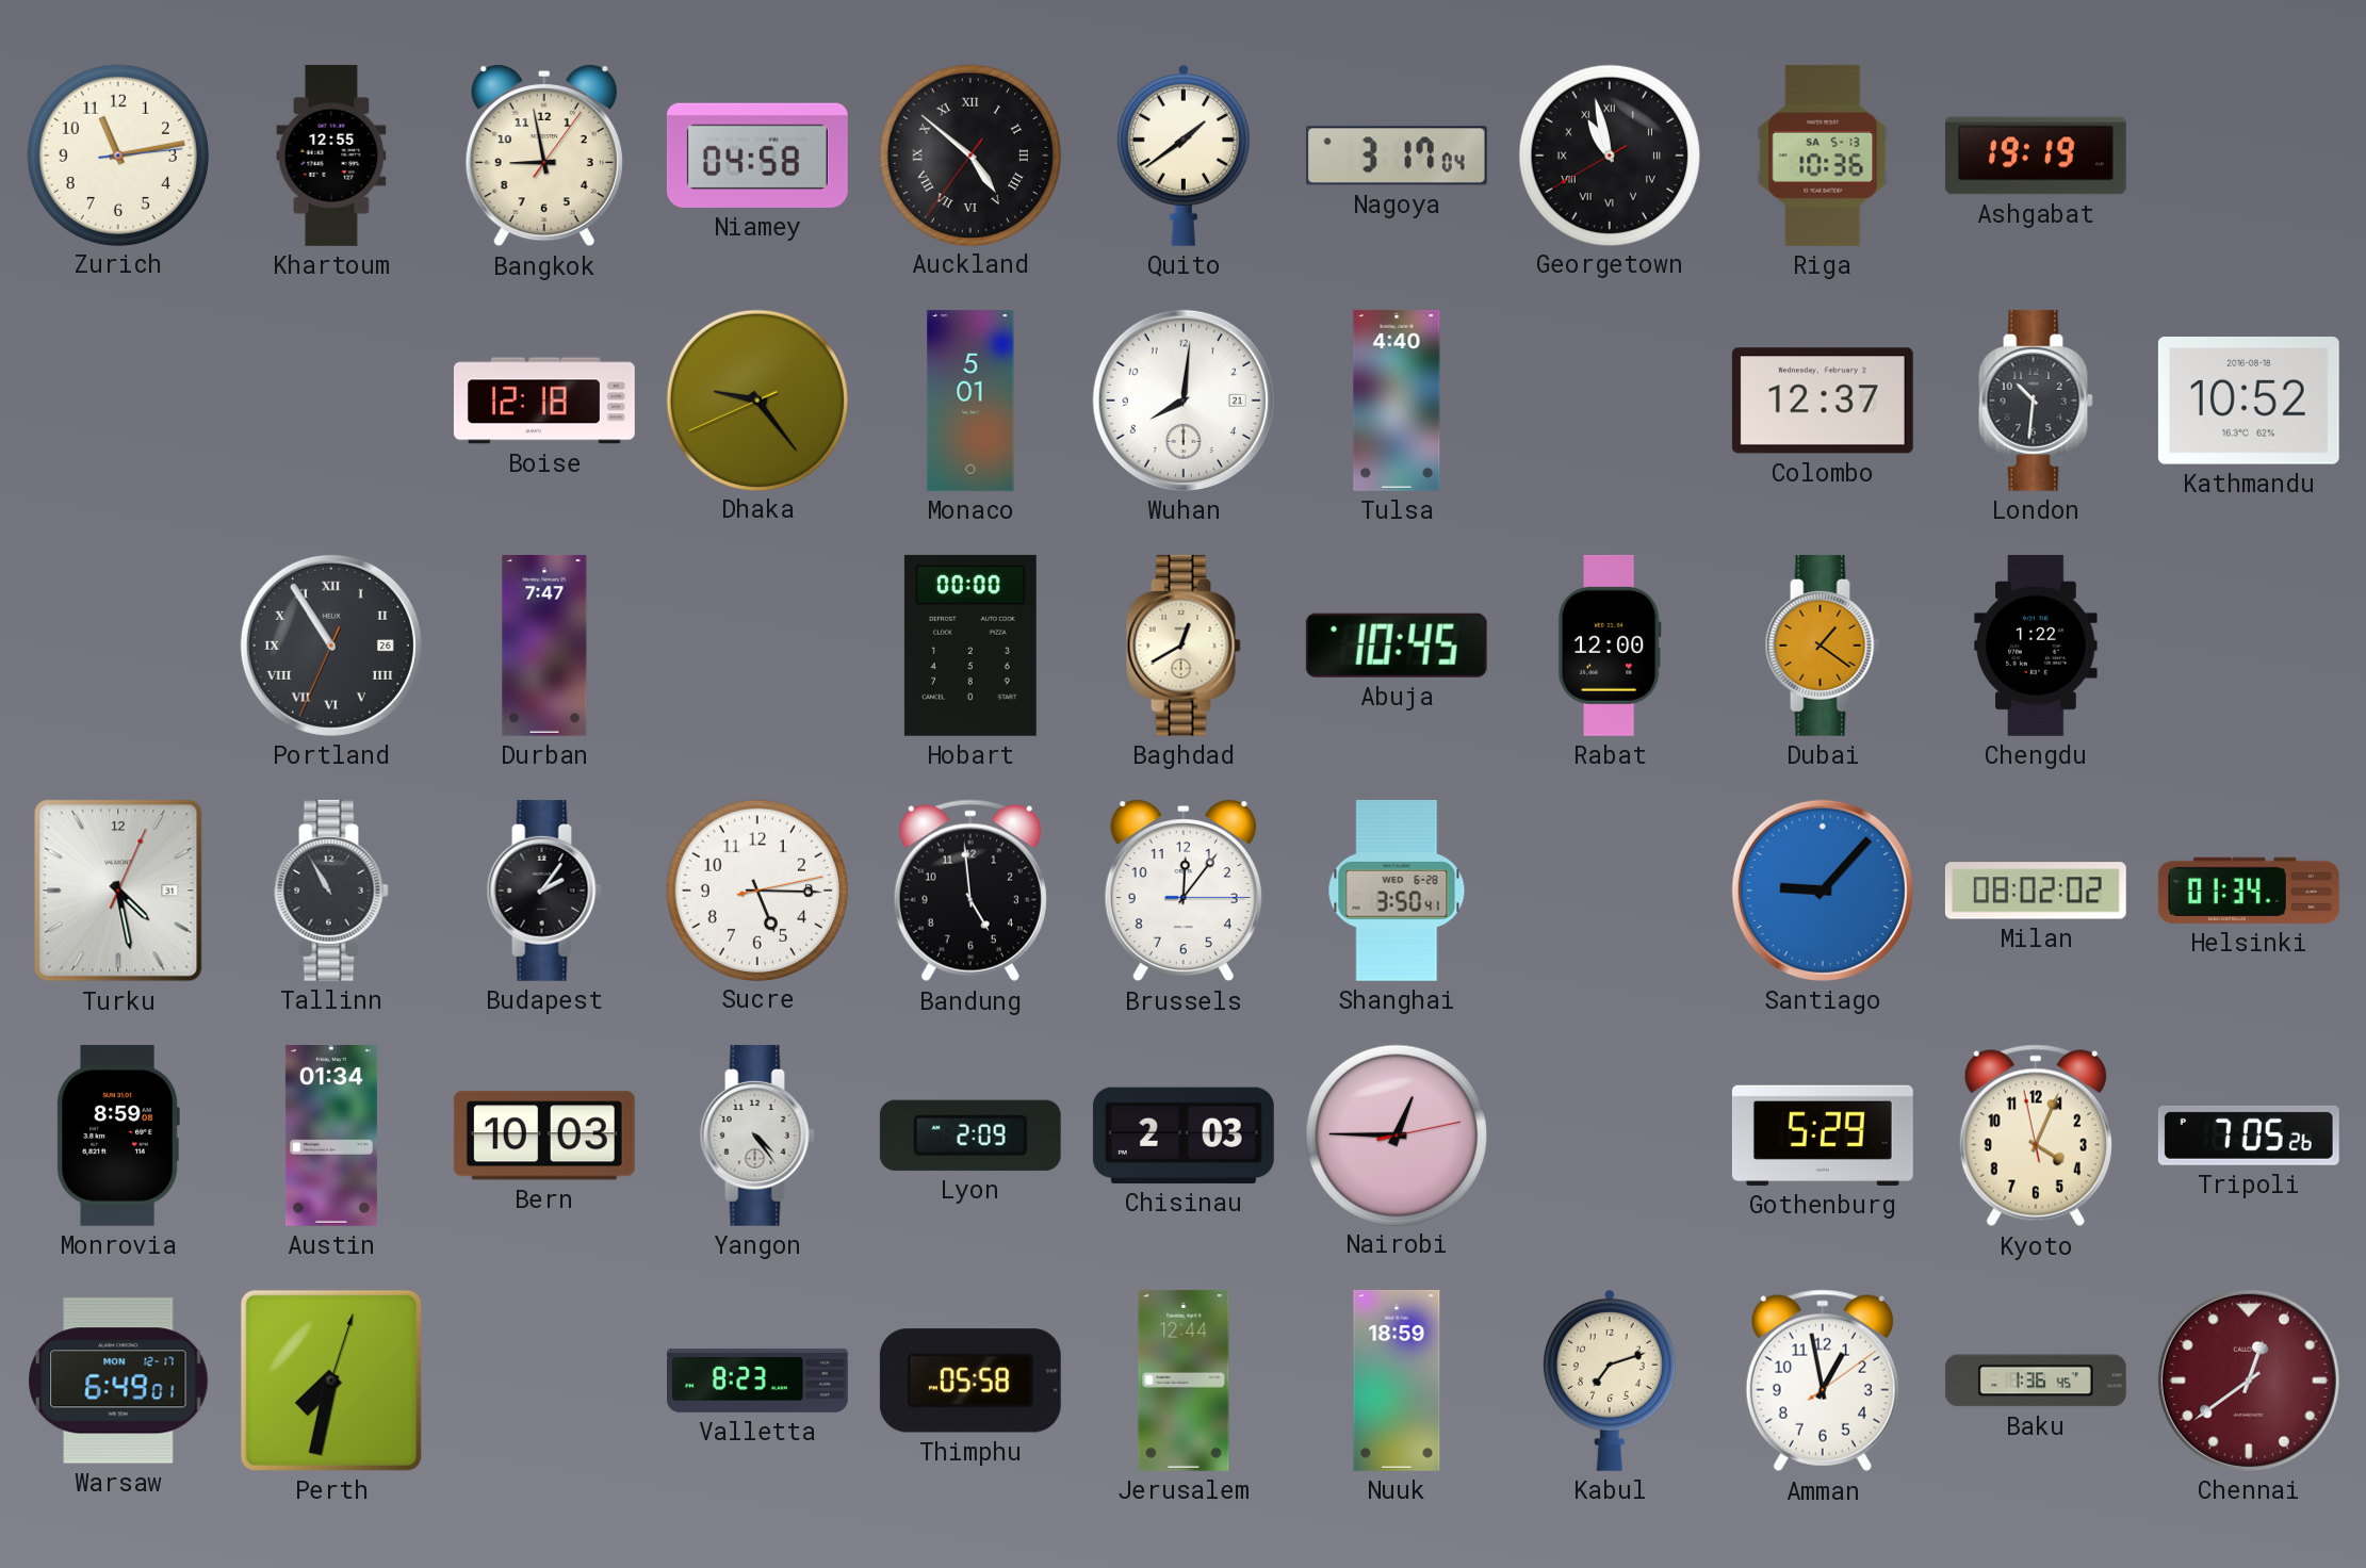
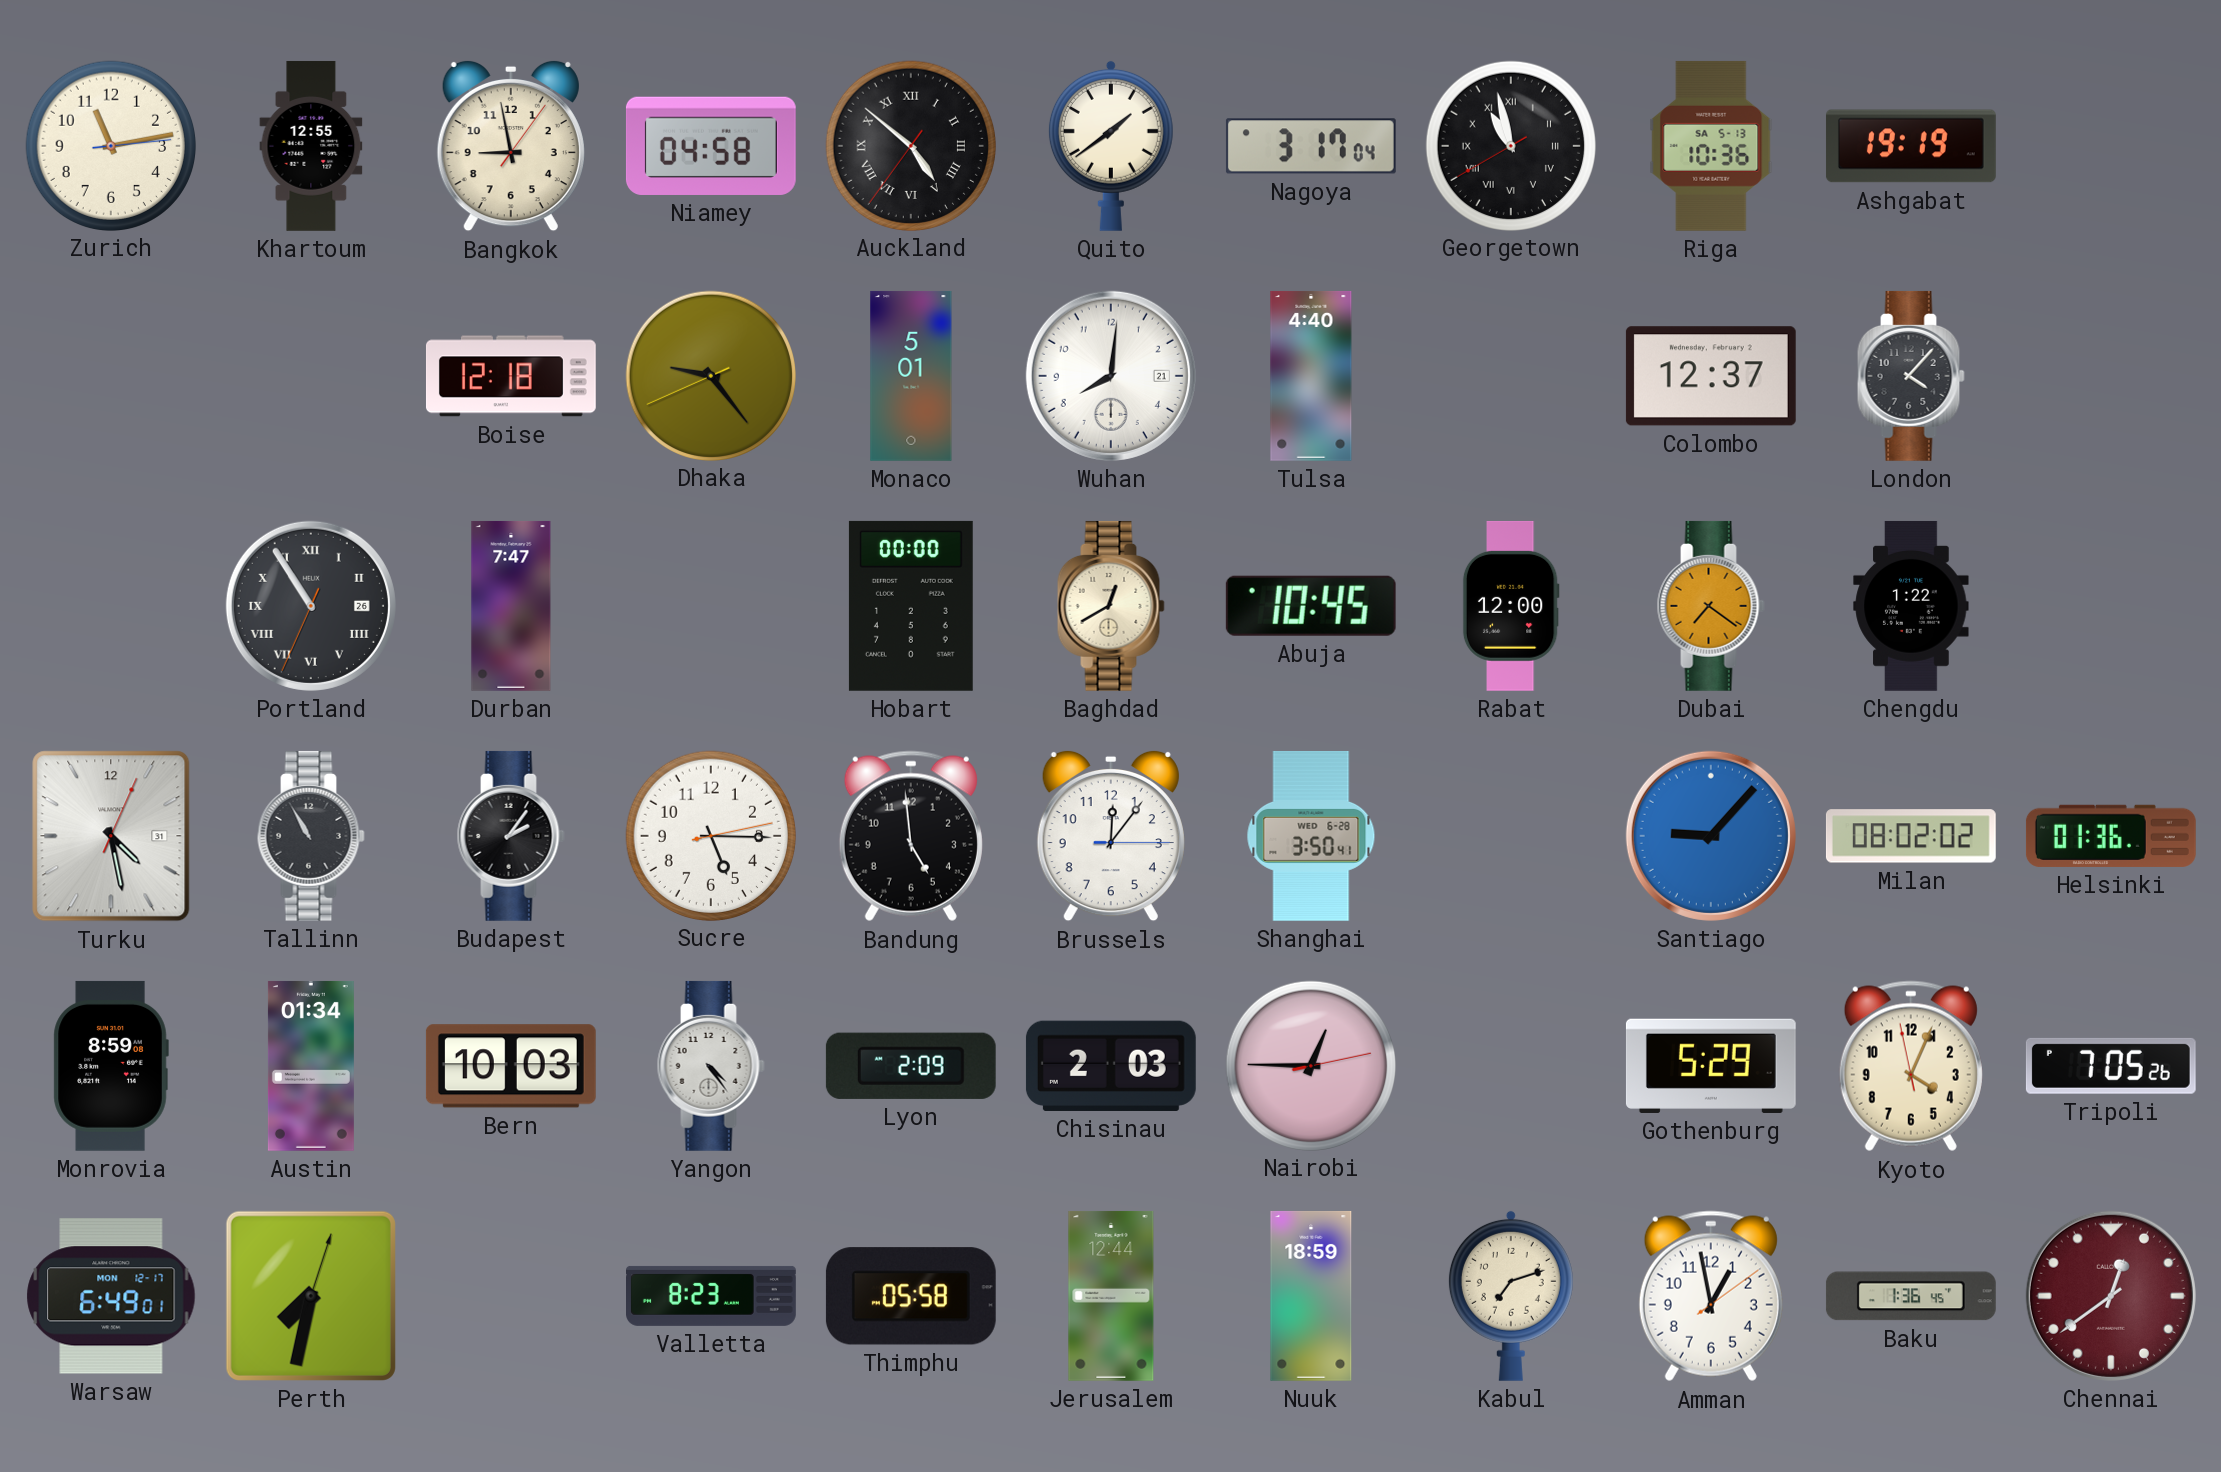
London: 10:31 -> 4:07 (1911, 376)
Kathmandu: 10:52 -> none (2249, 402)
Dubai: 1:21 -> 7:21 (1711, 606)
Helsinki: 01:34 -> 01:36 (2111, 836)
